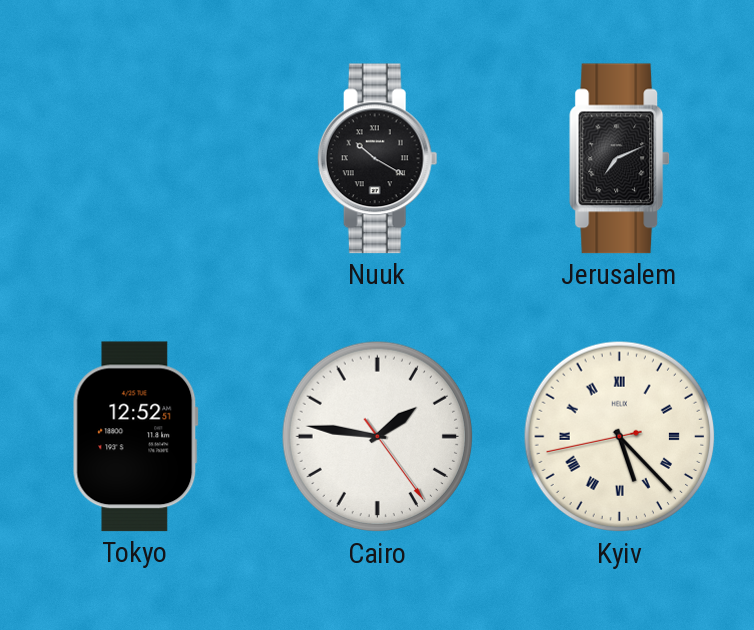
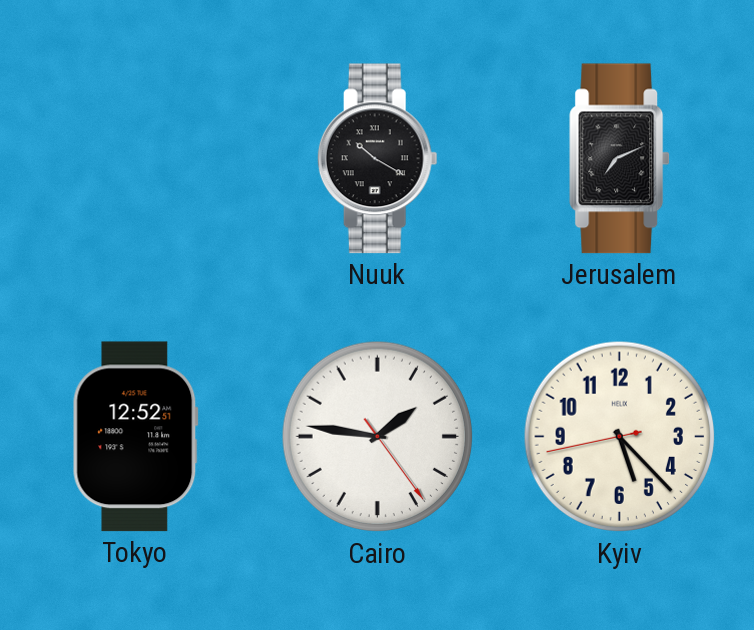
Kyiv numerals: Roman -> Arabic (620, 437)
